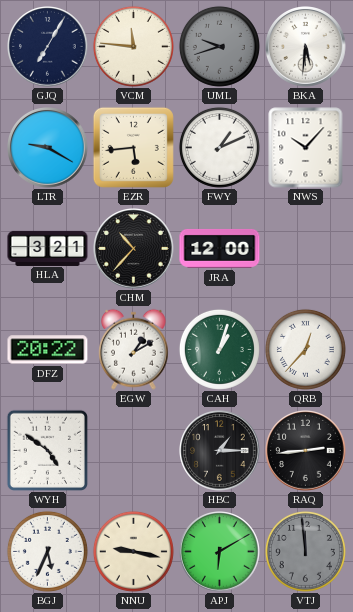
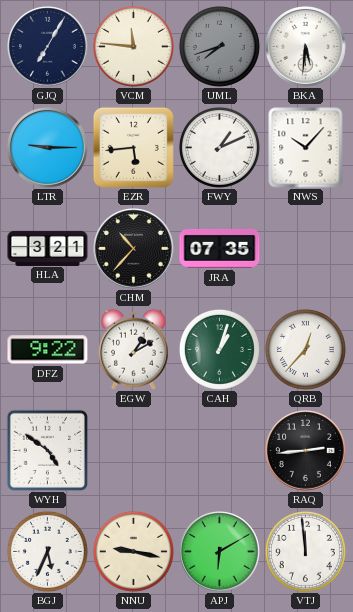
UML: 9:42 -> 7:42 (219, 46)
LTR: 9:20 -> 9:15 (48, 148)
JRA: 12:00 -> 07:35 (220, 248)
DFZ: 20:22 -> 9:22 (48, 350)
HBC: 1:15 -> none (220, 451)
VTJ dial: grey -> white (305, 551)
